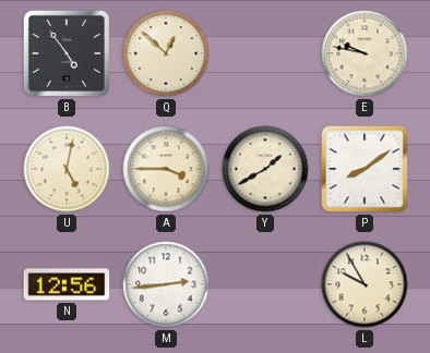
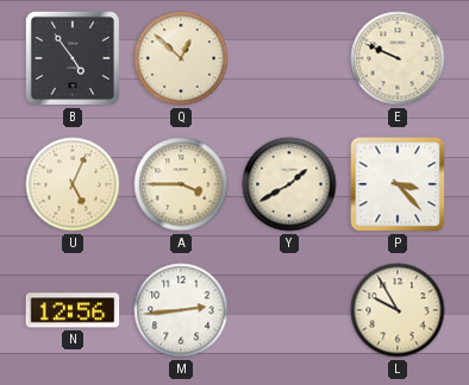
E: 9:47 -> 9:49 (398, 58)
U: 5:02 -> 5:04 (73, 184)
P: 8:09 -> 3:23 (398, 184)
